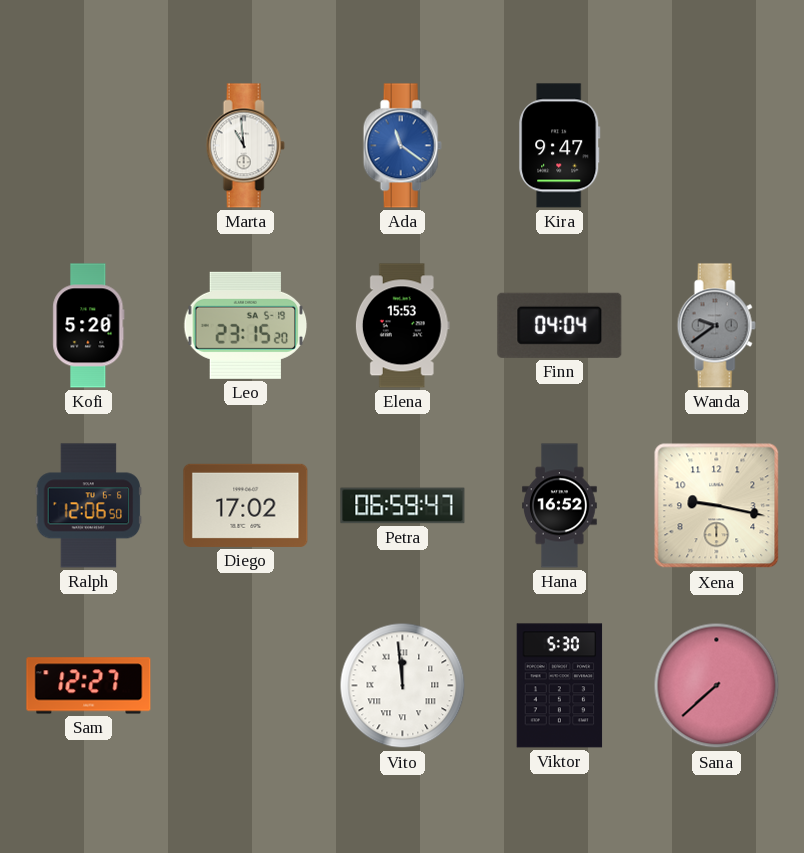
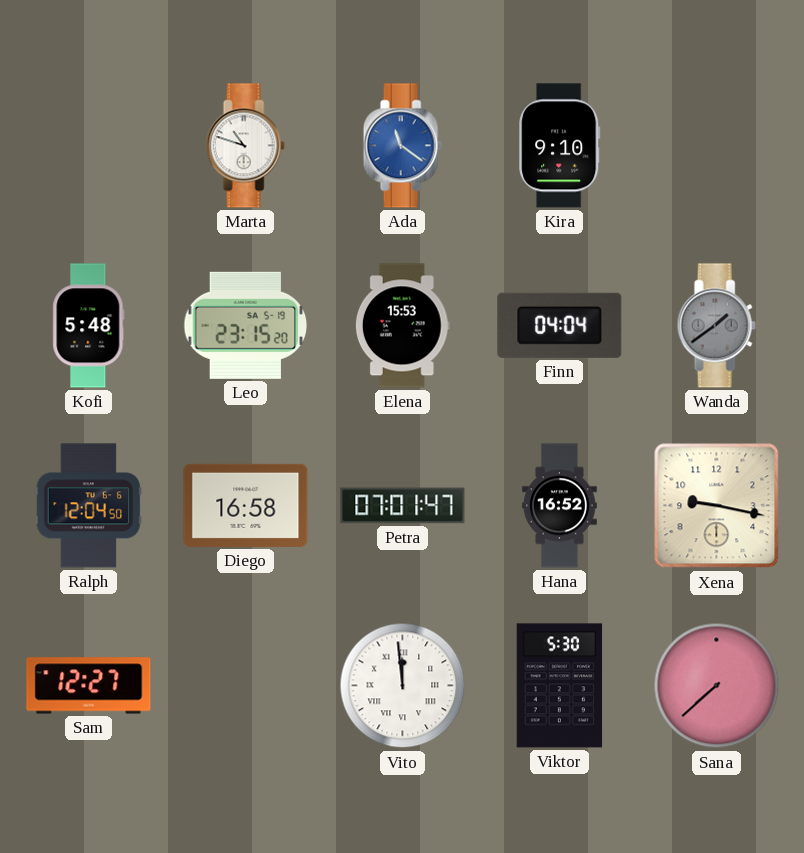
Marta: 10:59 -> 10:48 (245, 146)
Kira: 9:47 -> 9:10 (560, 146)
Kofi: 5:20 -> 5:48 (89, 326)
Wanda: 9:39 -> 1:39 (716, 326)
Ralph: 12:06 -> 12:04 (89, 506)
Diego: 17:02 -> 16:58 (246, 505)
Petra: 06:59 -> 07:01 (403, 506)
